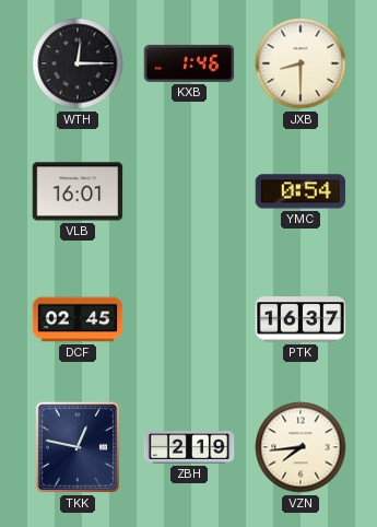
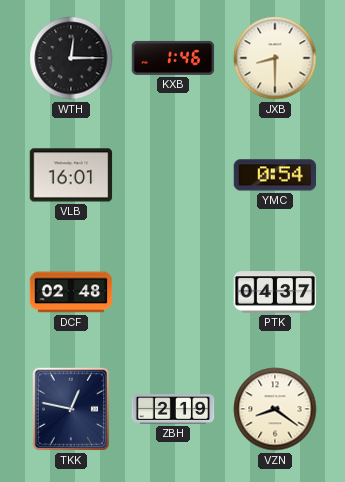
DCF: 02:45 -> 02:48 (71, 292)
PTK: 16:37 -> 04:37 (275, 292)
VZN: 7:44 -> 8:21 (275, 409)
